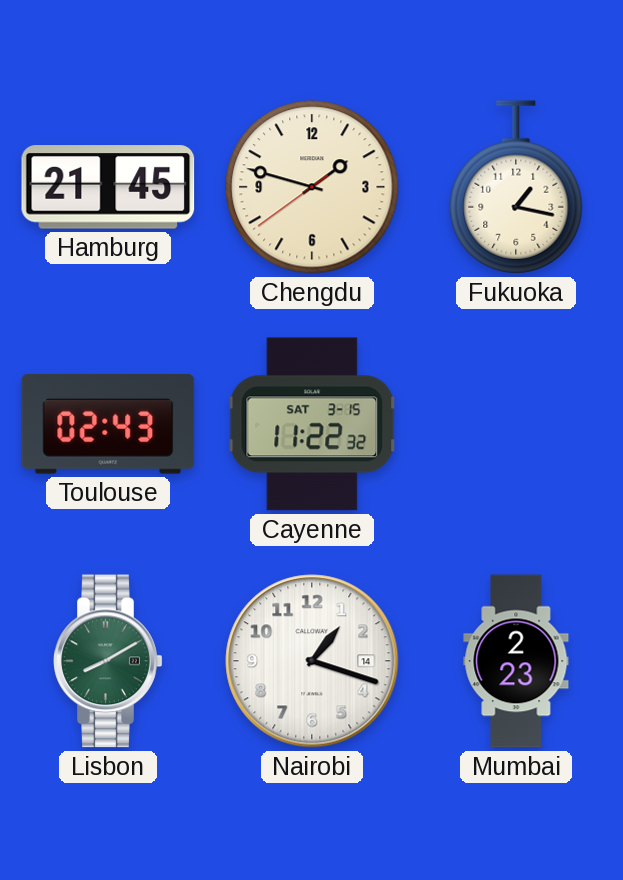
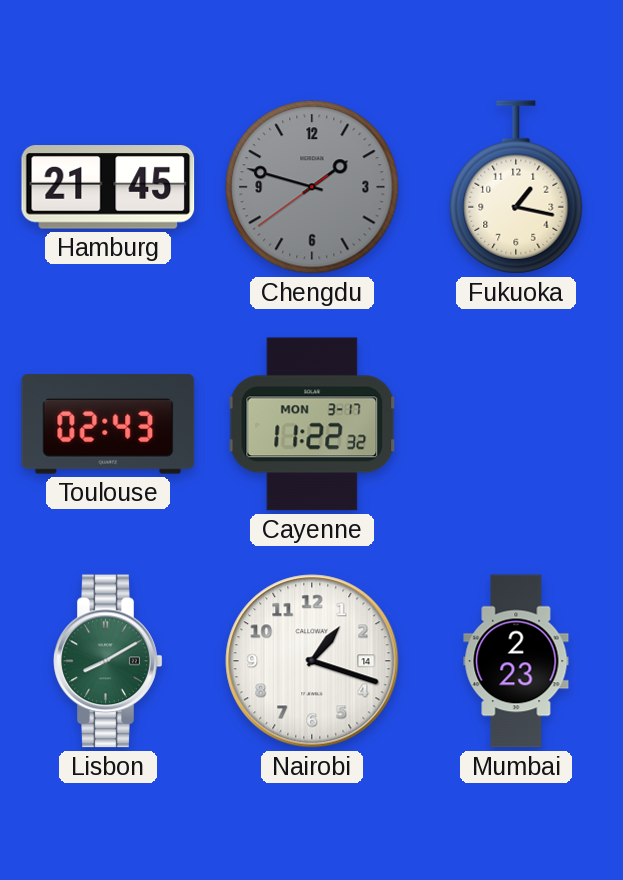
Chengdu dial: cream -> grey (312, 187)
Cayenne date: SAT 3-15 -> MON 3-17 (312, 424)
